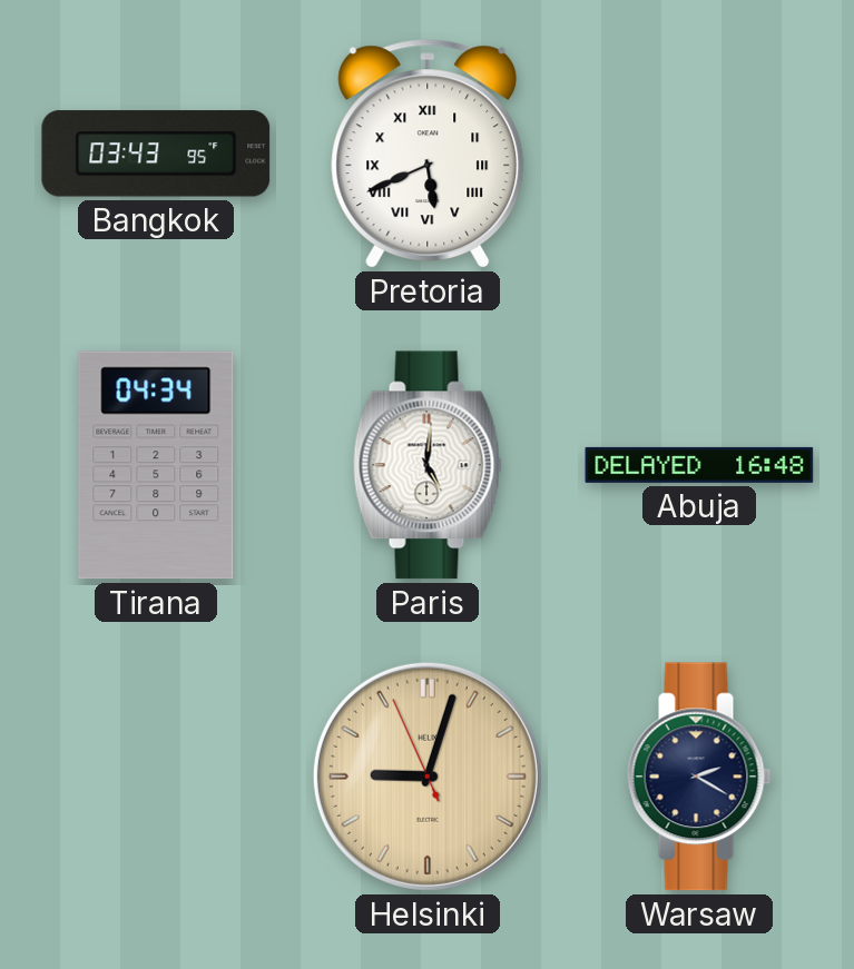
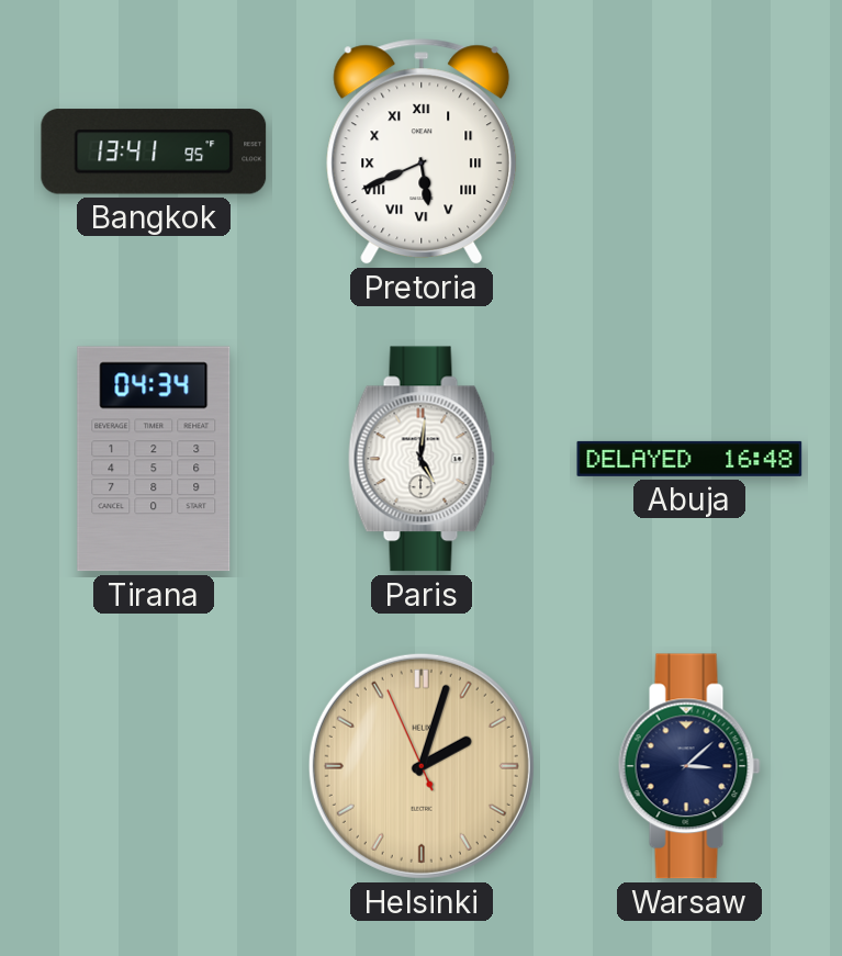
Bangkok: 03:43 -> 13:41 (154, 151)
Helsinki: 9:02 -> 2:02 (422, 766)
Warsaw: 2:20 -> 3:08 (689, 766)
